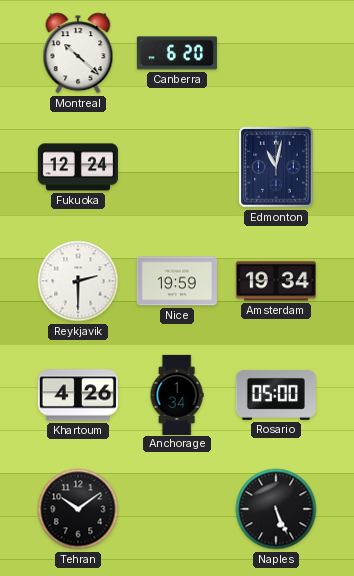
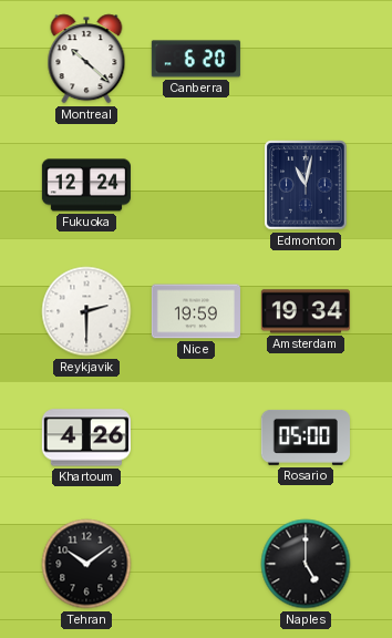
Anchorage: 1:34 -> none (177, 394)
Naples: 5:26 -> 5:00 (306, 564)
